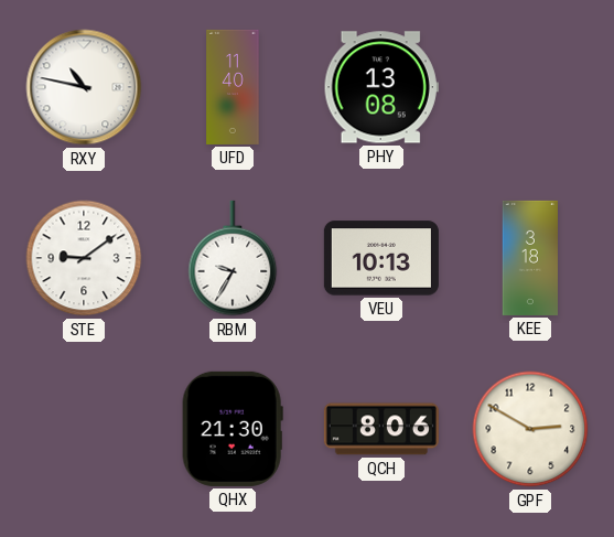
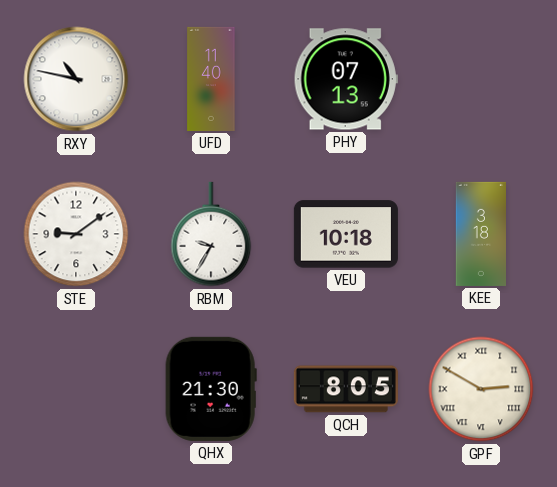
PHY: 13:08 -> 07:13 (346, 79)
VEU: 10:13 -> 10:18 (346, 234)
QCH: 8:06 -> 8:05 (346, 389)
GPF numerals: Arabic -> Roman (481, 389)
